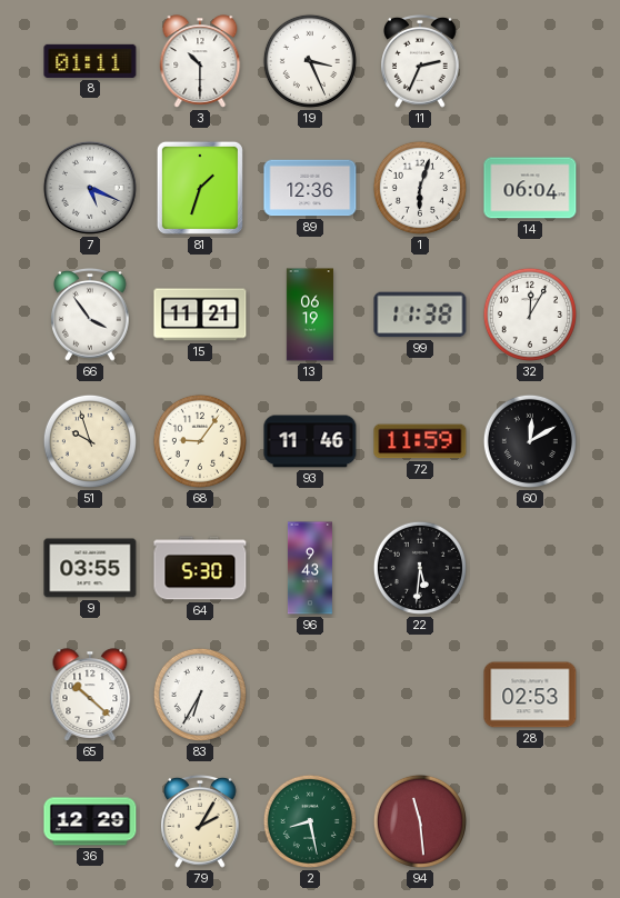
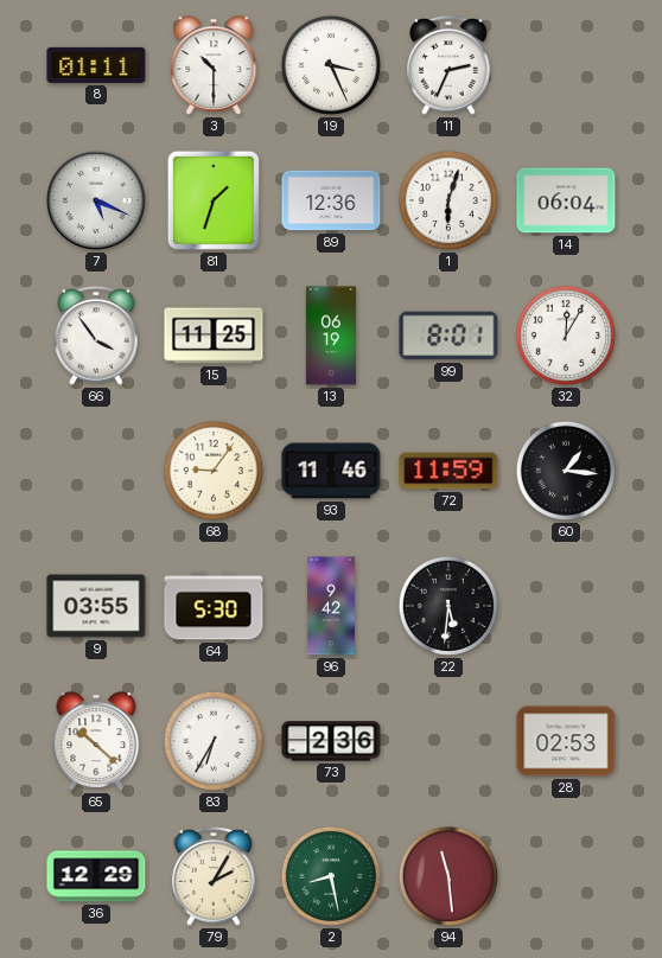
15: 11:21 -> 11:25 (214, 336)
99: 11:38 -> 8:01 (448, 336)
51: 9:57 -> none (90, 441)
60: 12:10 -> 1:16 (566, 471)
96: 9:43 -> 9:42 (331, 606)
73: none -> 2:36 (331, 741)
